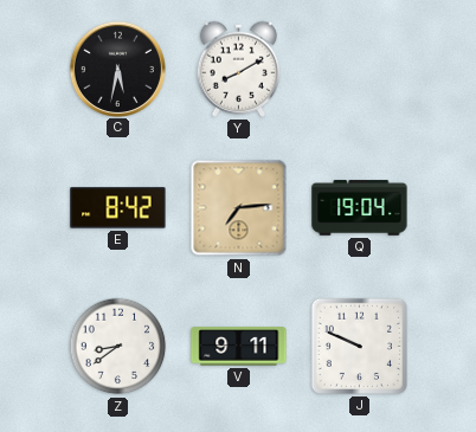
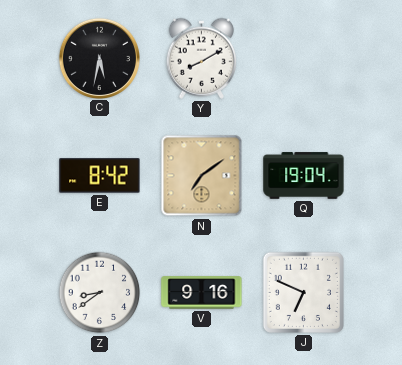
N: 7:14 -> 7:09 (202, 176)
V: 9:11 -> 9:16 (202, 293)
J: 9:49 -> 6:49 (303, 292)
